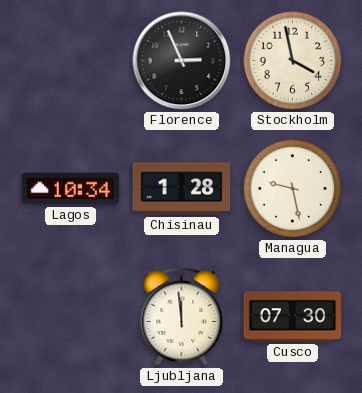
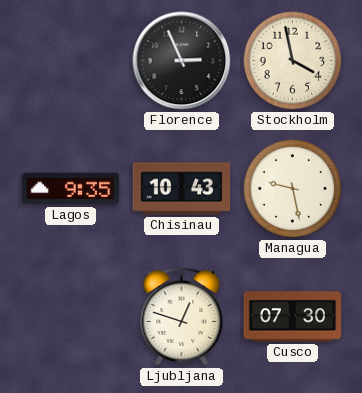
Lagos: 10:34 -> 9:35 (71, 189)
Chisinau: 1:28 -> 10:43 (182, 189)
Ljubljana: 11:59 -> 12:48 (182, 316)
